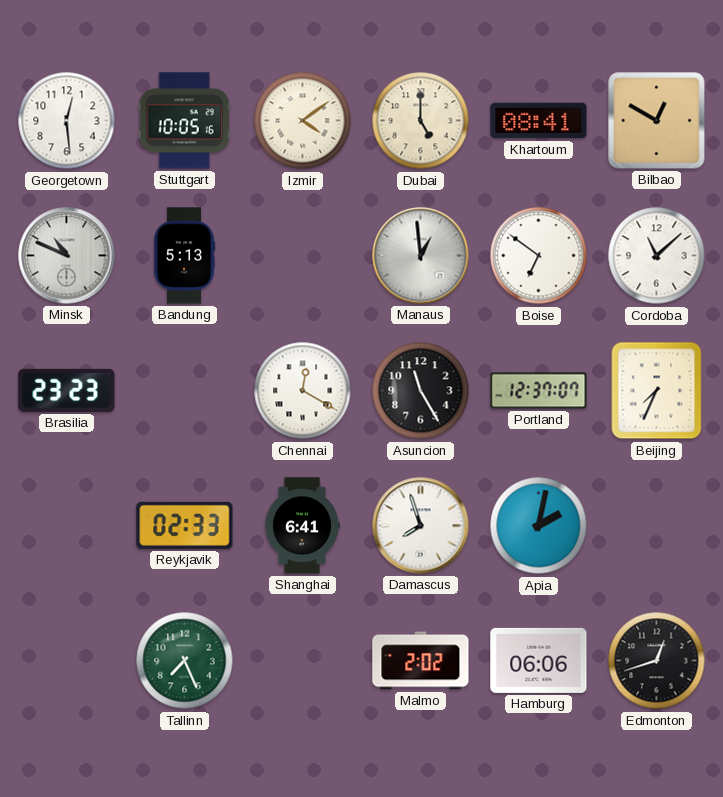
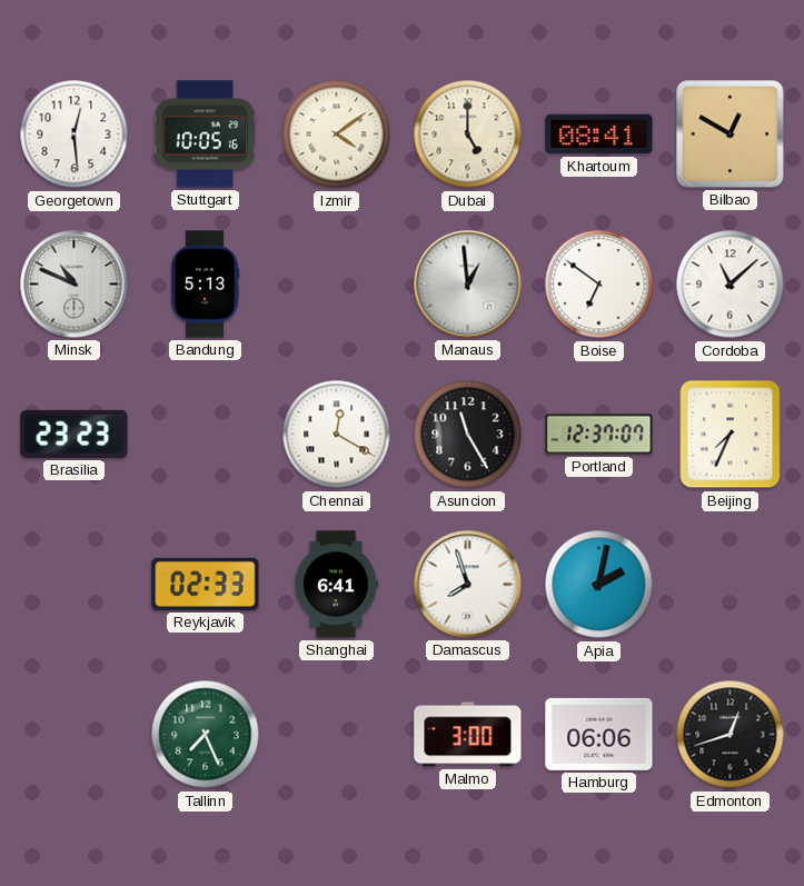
Malmo: 2:02 -> 3:00 (468, 735)
